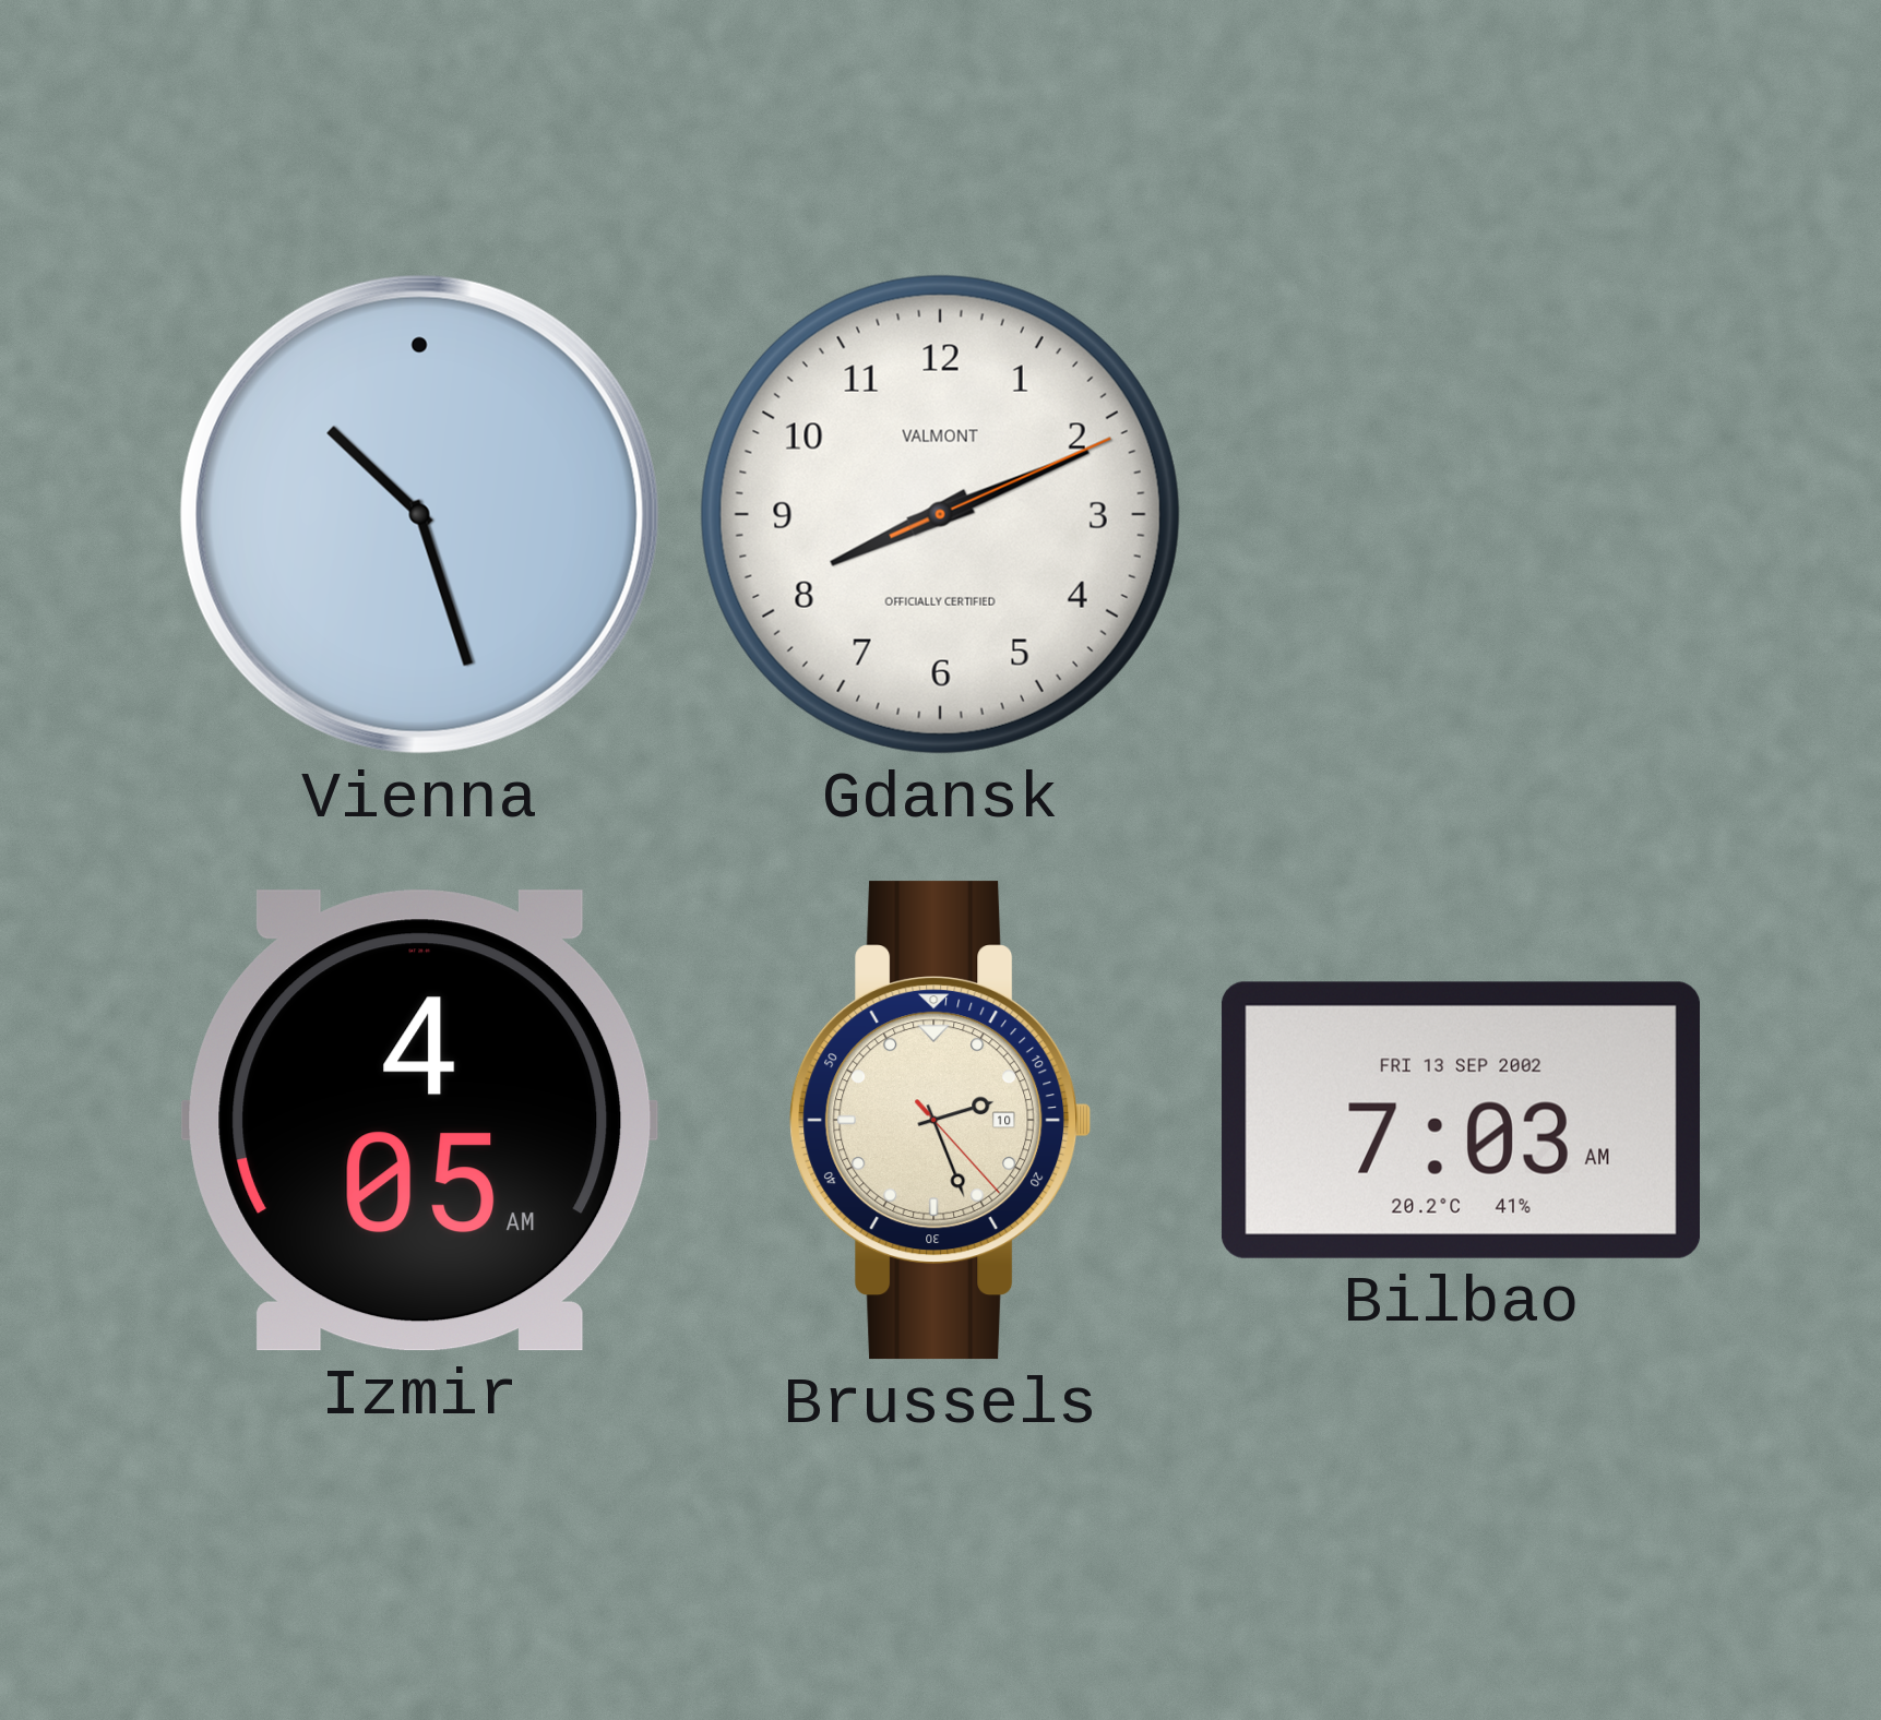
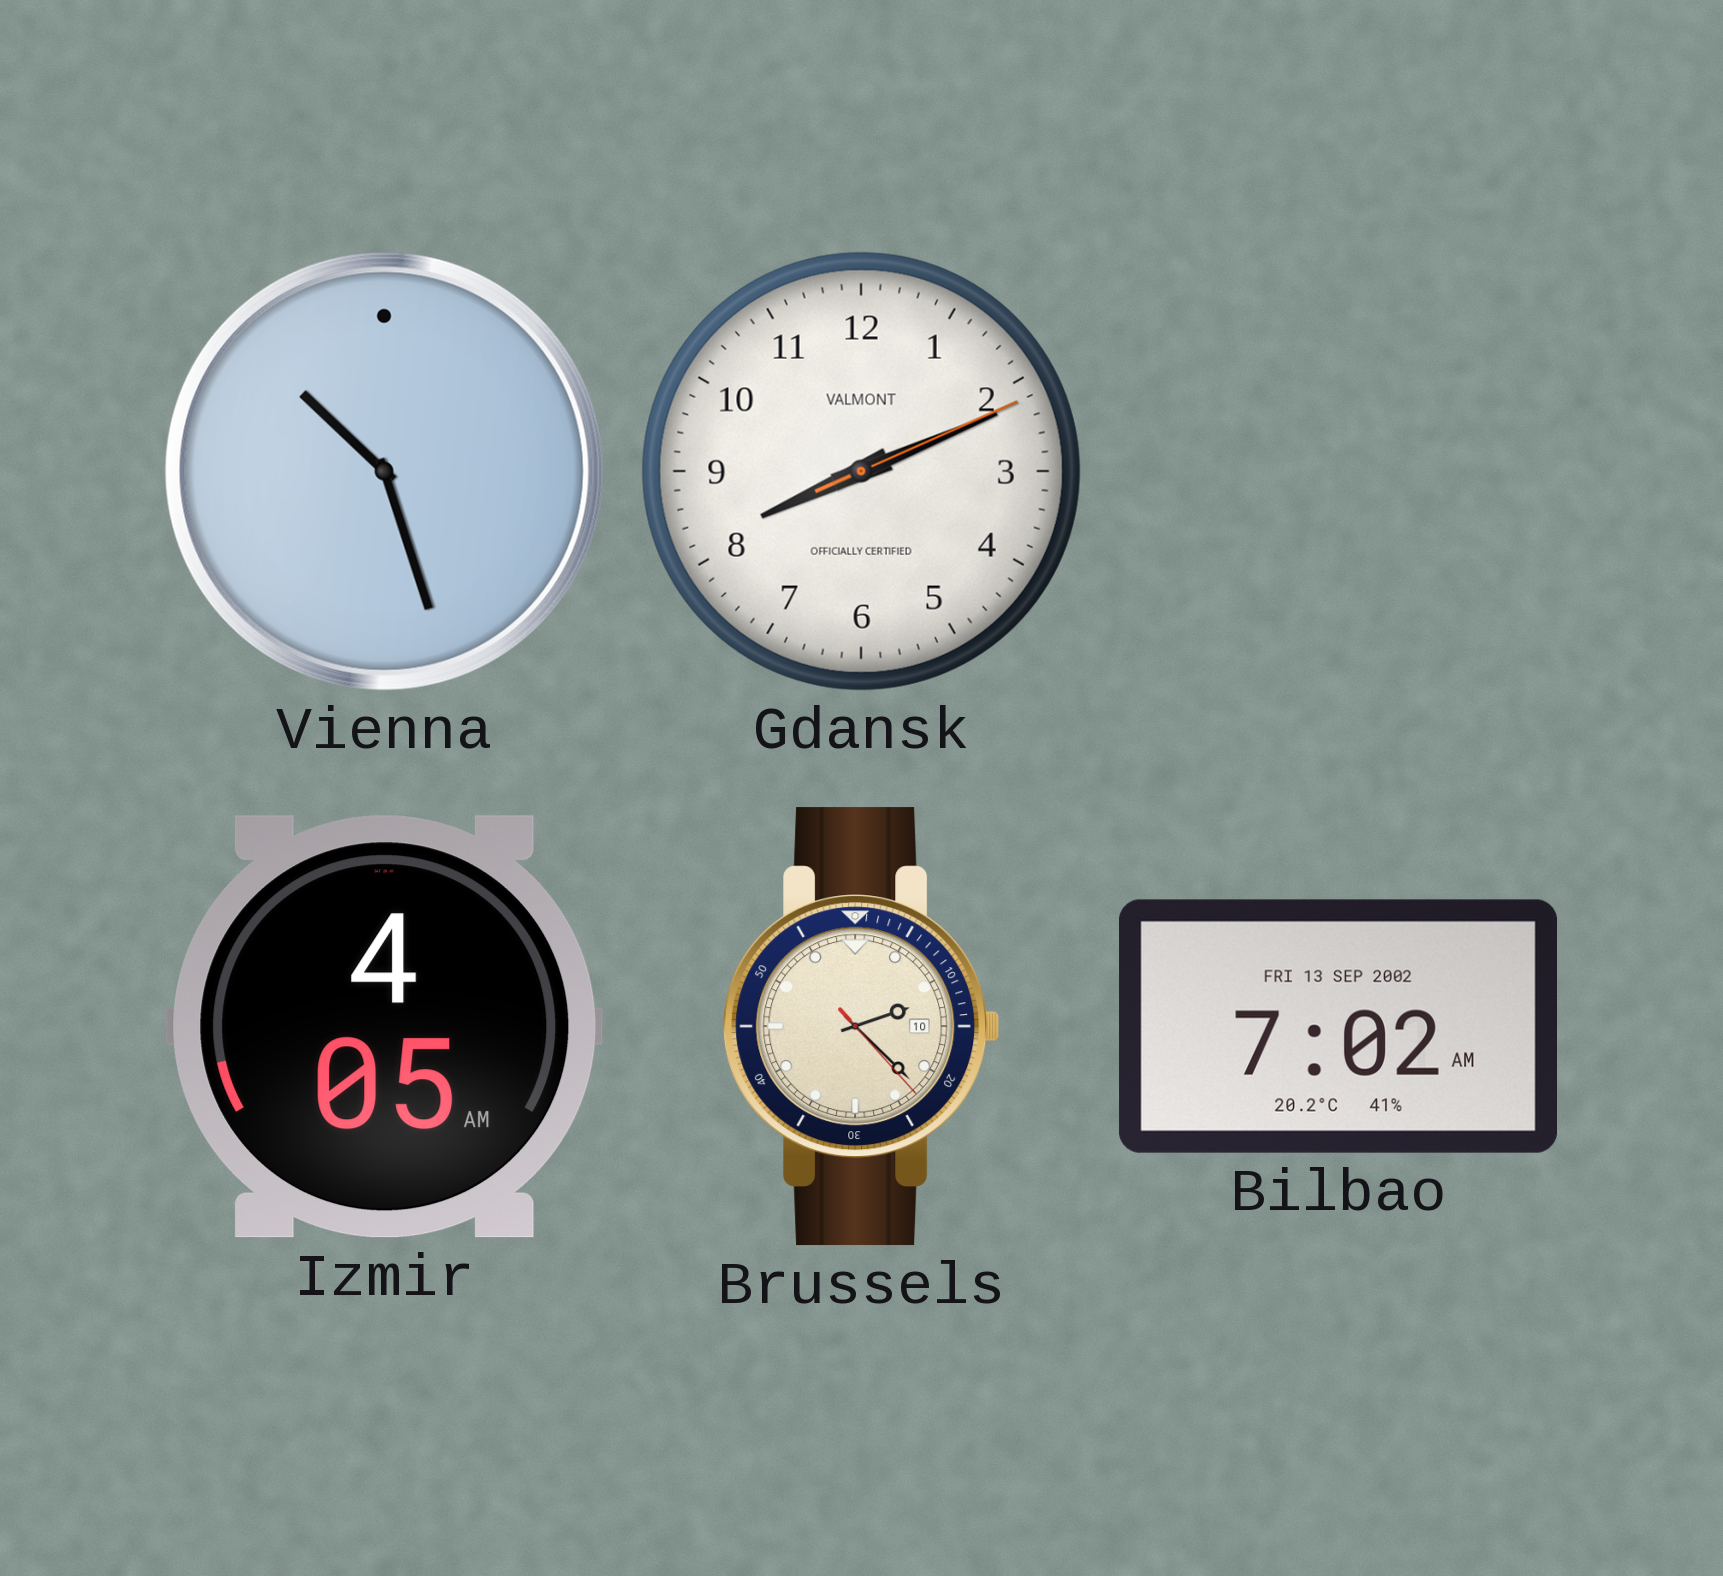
Brussels: 2:26 -> 2:22 (862, 1027)
Bilbao: 7:03 -> 7:02 (1338, 1026)
